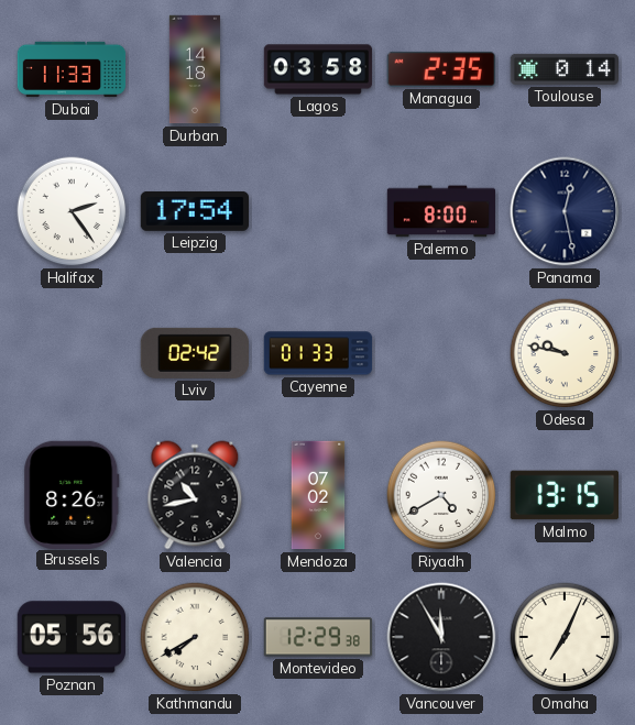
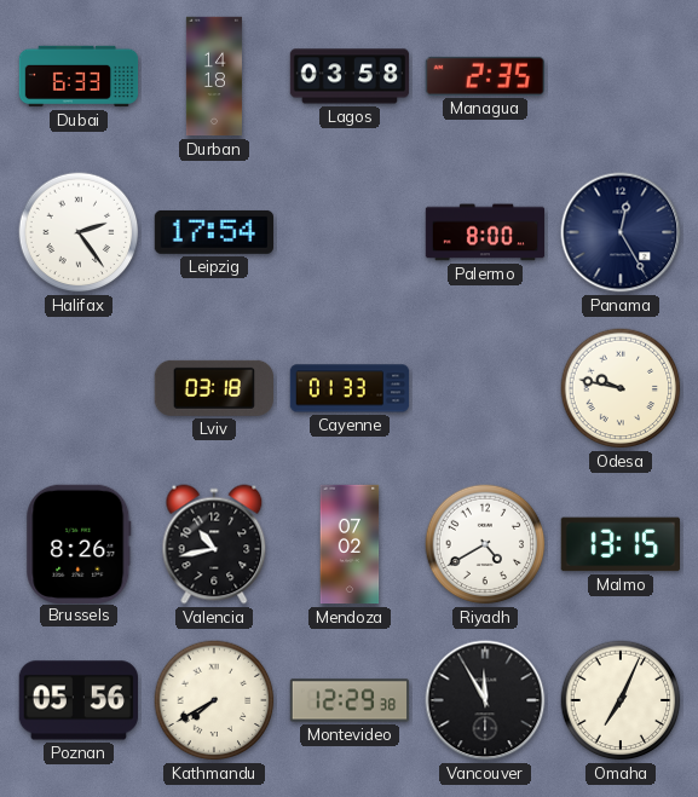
Dubai: 11:33 -> 6:33 (79, 76)
Toulouse: 0:14 -> none (563, 69)
Panama: 12:28 -> 12:25 (621, 232)
Lviv: 02:42 -> 03:18 (213, 388)
